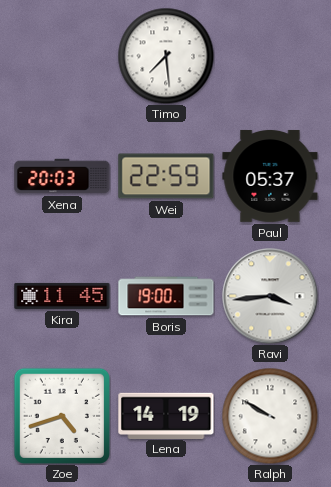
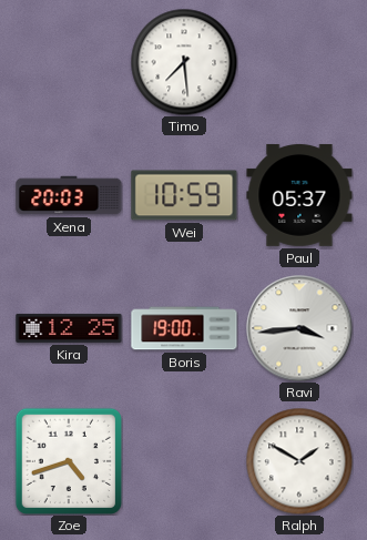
Wei: 22:59 -> 10:59 (184, 195)
Kira: 11:45 -> 12:25 (69, 328)
Lena: 14:19 -> none (166, 415)
Ralph: 9:50 -> 1:50 (299, 461)
